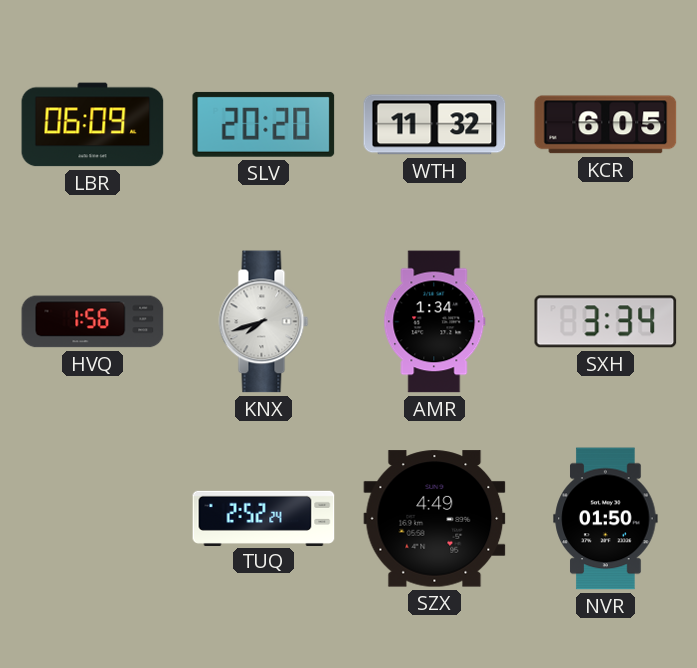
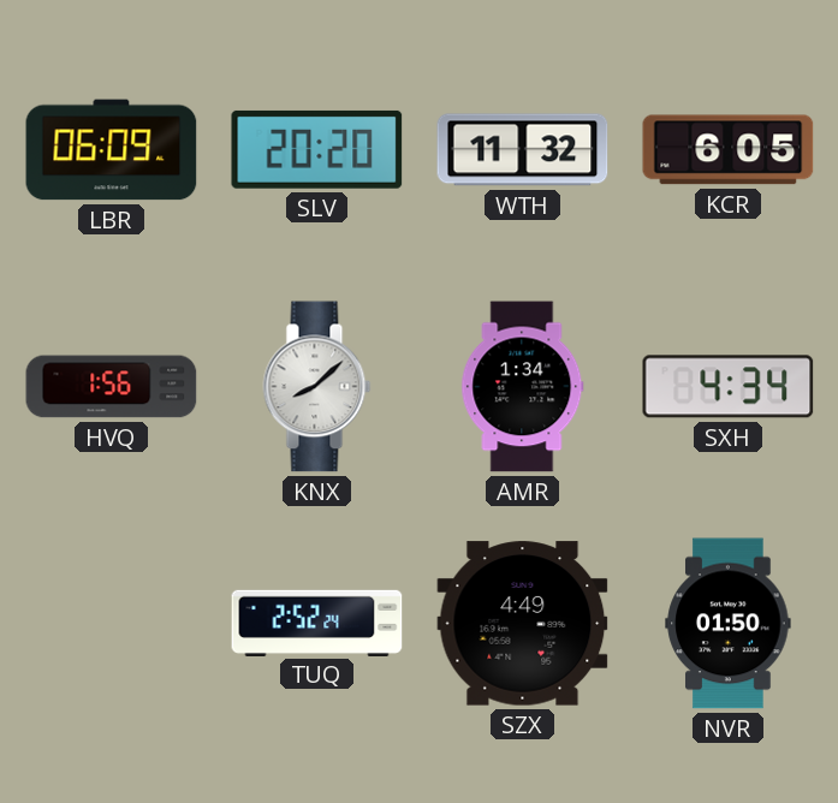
KNX: 7:42 -> 8:08 (317, 387)
SXH: 3:34 -> 4:34 (729, 387)
